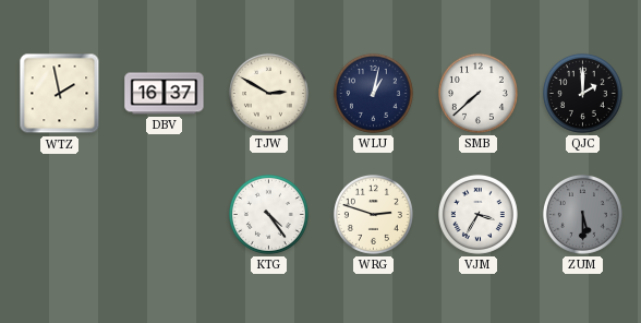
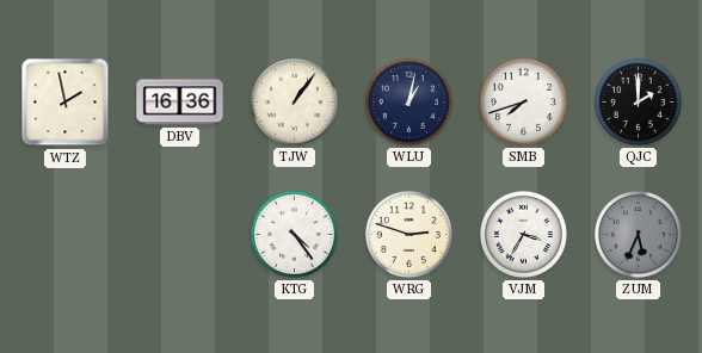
DBV: 16:37 -> 16:36 (180, 103)
TJW: 2:50 -> 1:06 (294, 101)
SMB: 7:38 -> 7:42 (523, 101)
ZUM: 5:30 -> 5:34 (638, 234)
